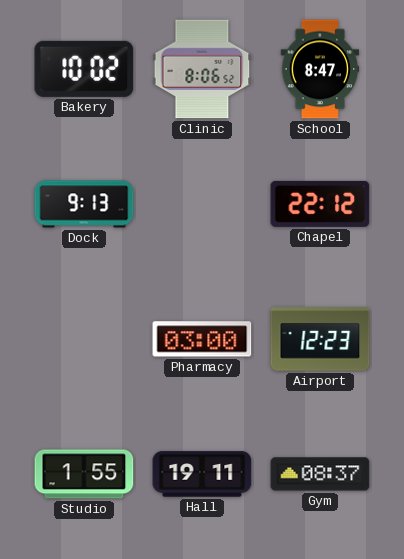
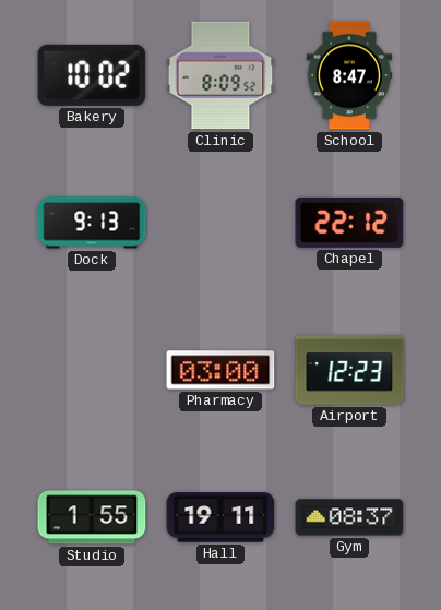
Clinic: 8:06 -> 8:09 (221, 75)
